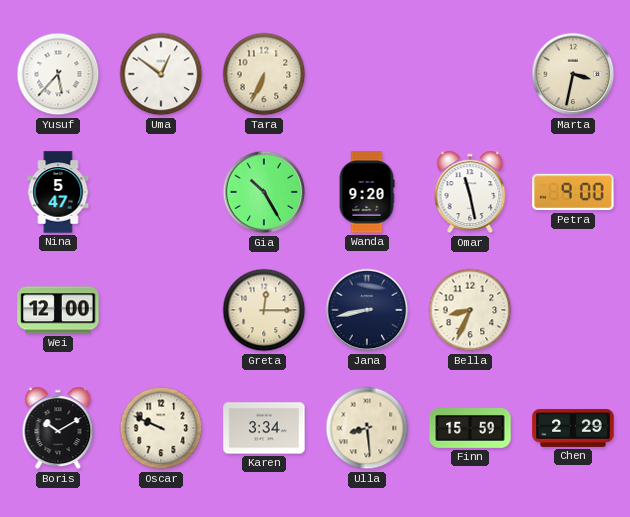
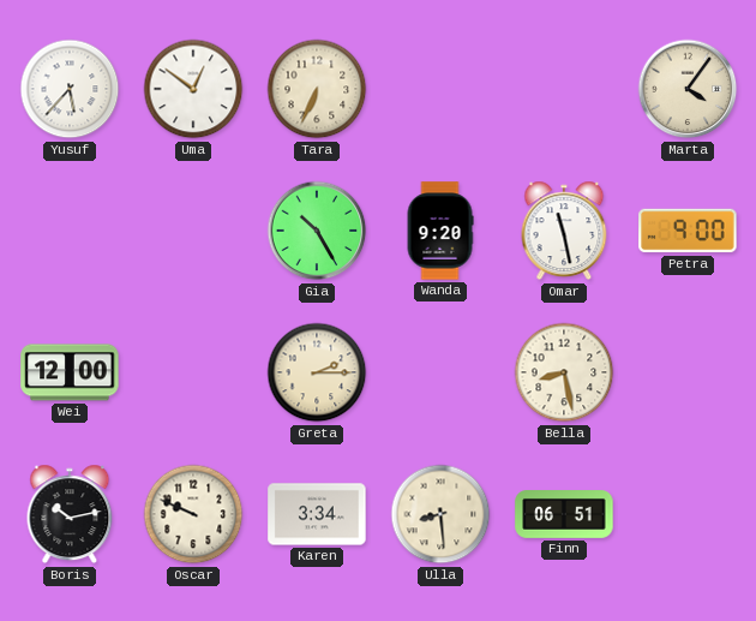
Marta: 3:32 -> 4:06 (688, 89)
Nina: 5:47 -> none (58, 192)
Greta: 12:15 -> 2:15 (317, 372)
Jana: 8:43 -> none (367, 310)
Bella: 8:34 -> 8:28 (564, 372)
Boris: 10:10 -> 10:13 (70, 514)
Finn: 15:59 -> 06:51 (564, 515)
Chen: 2:29 -> none (573, 428)
